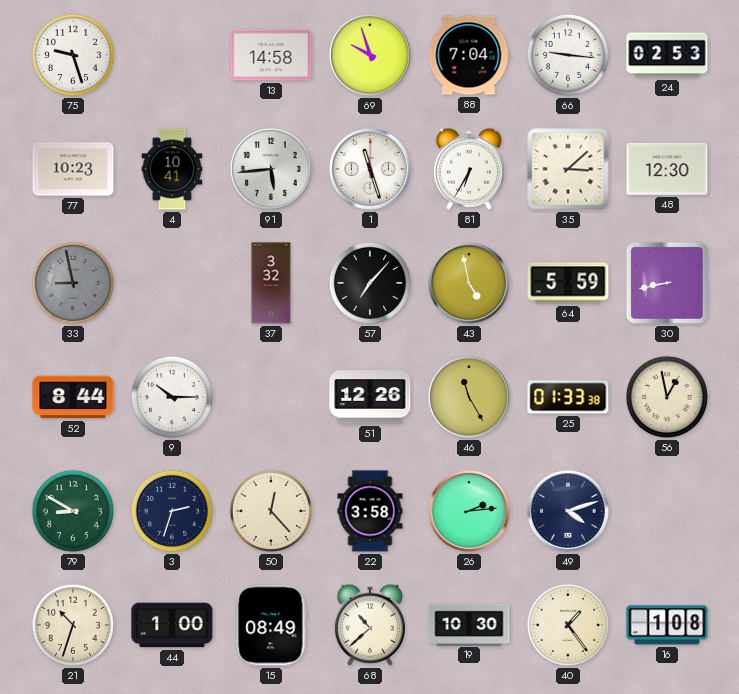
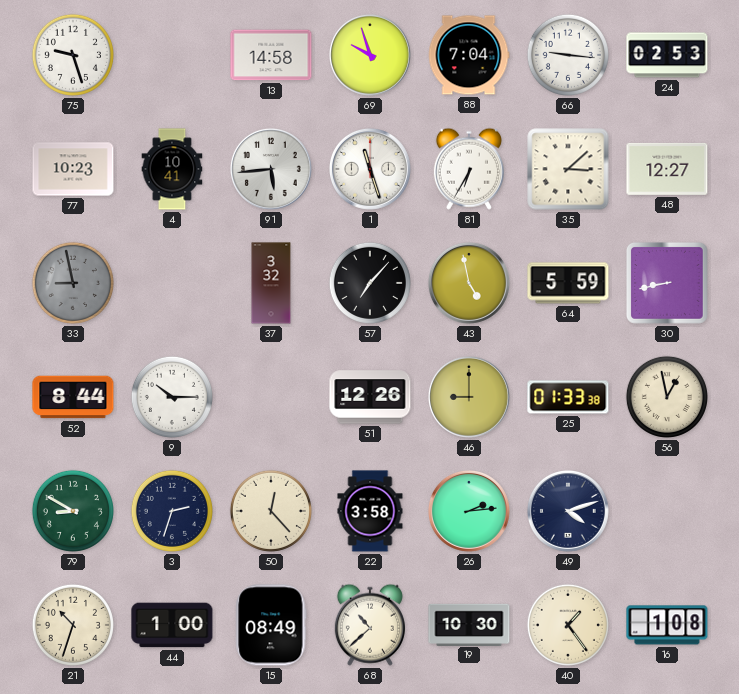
48: 12:30 -> 12:27 (667, 169)
46: 11:25 -> 9:00 (469, 397)
